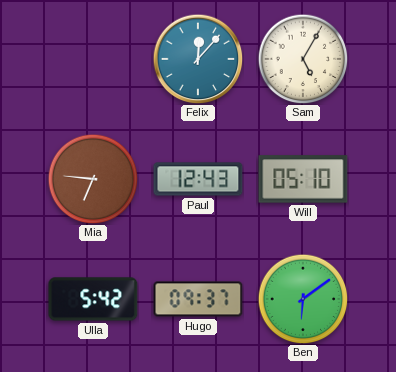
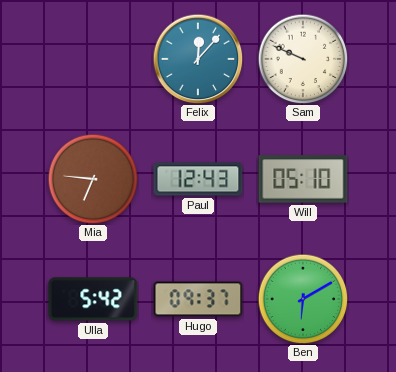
Sam: 5:05 -> 9:49 (303, 59)
Ben: 6:09 -> 6:10 (303, 299)
